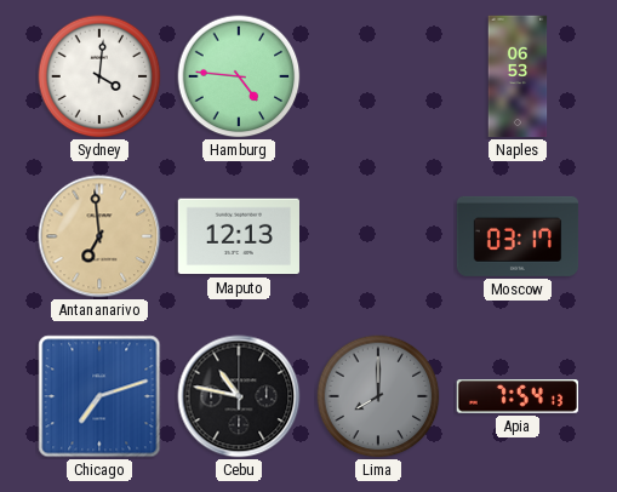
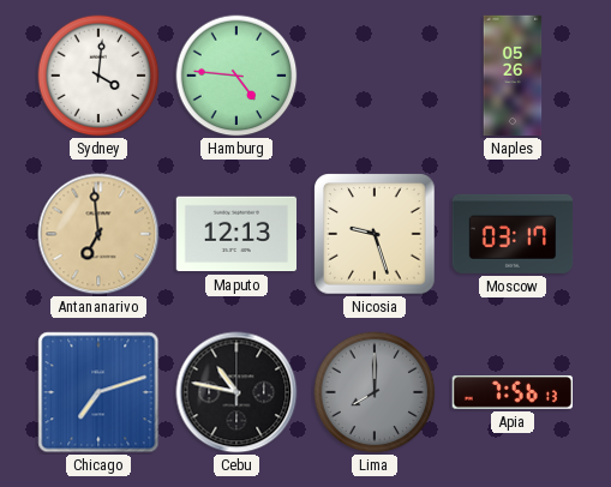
Naples: 06:53 -> 05:26 (513, 76)
Nicosia: none -> 9:27 (375, 234)
Apia: 7:54 -> 7:56 (511, 392)
